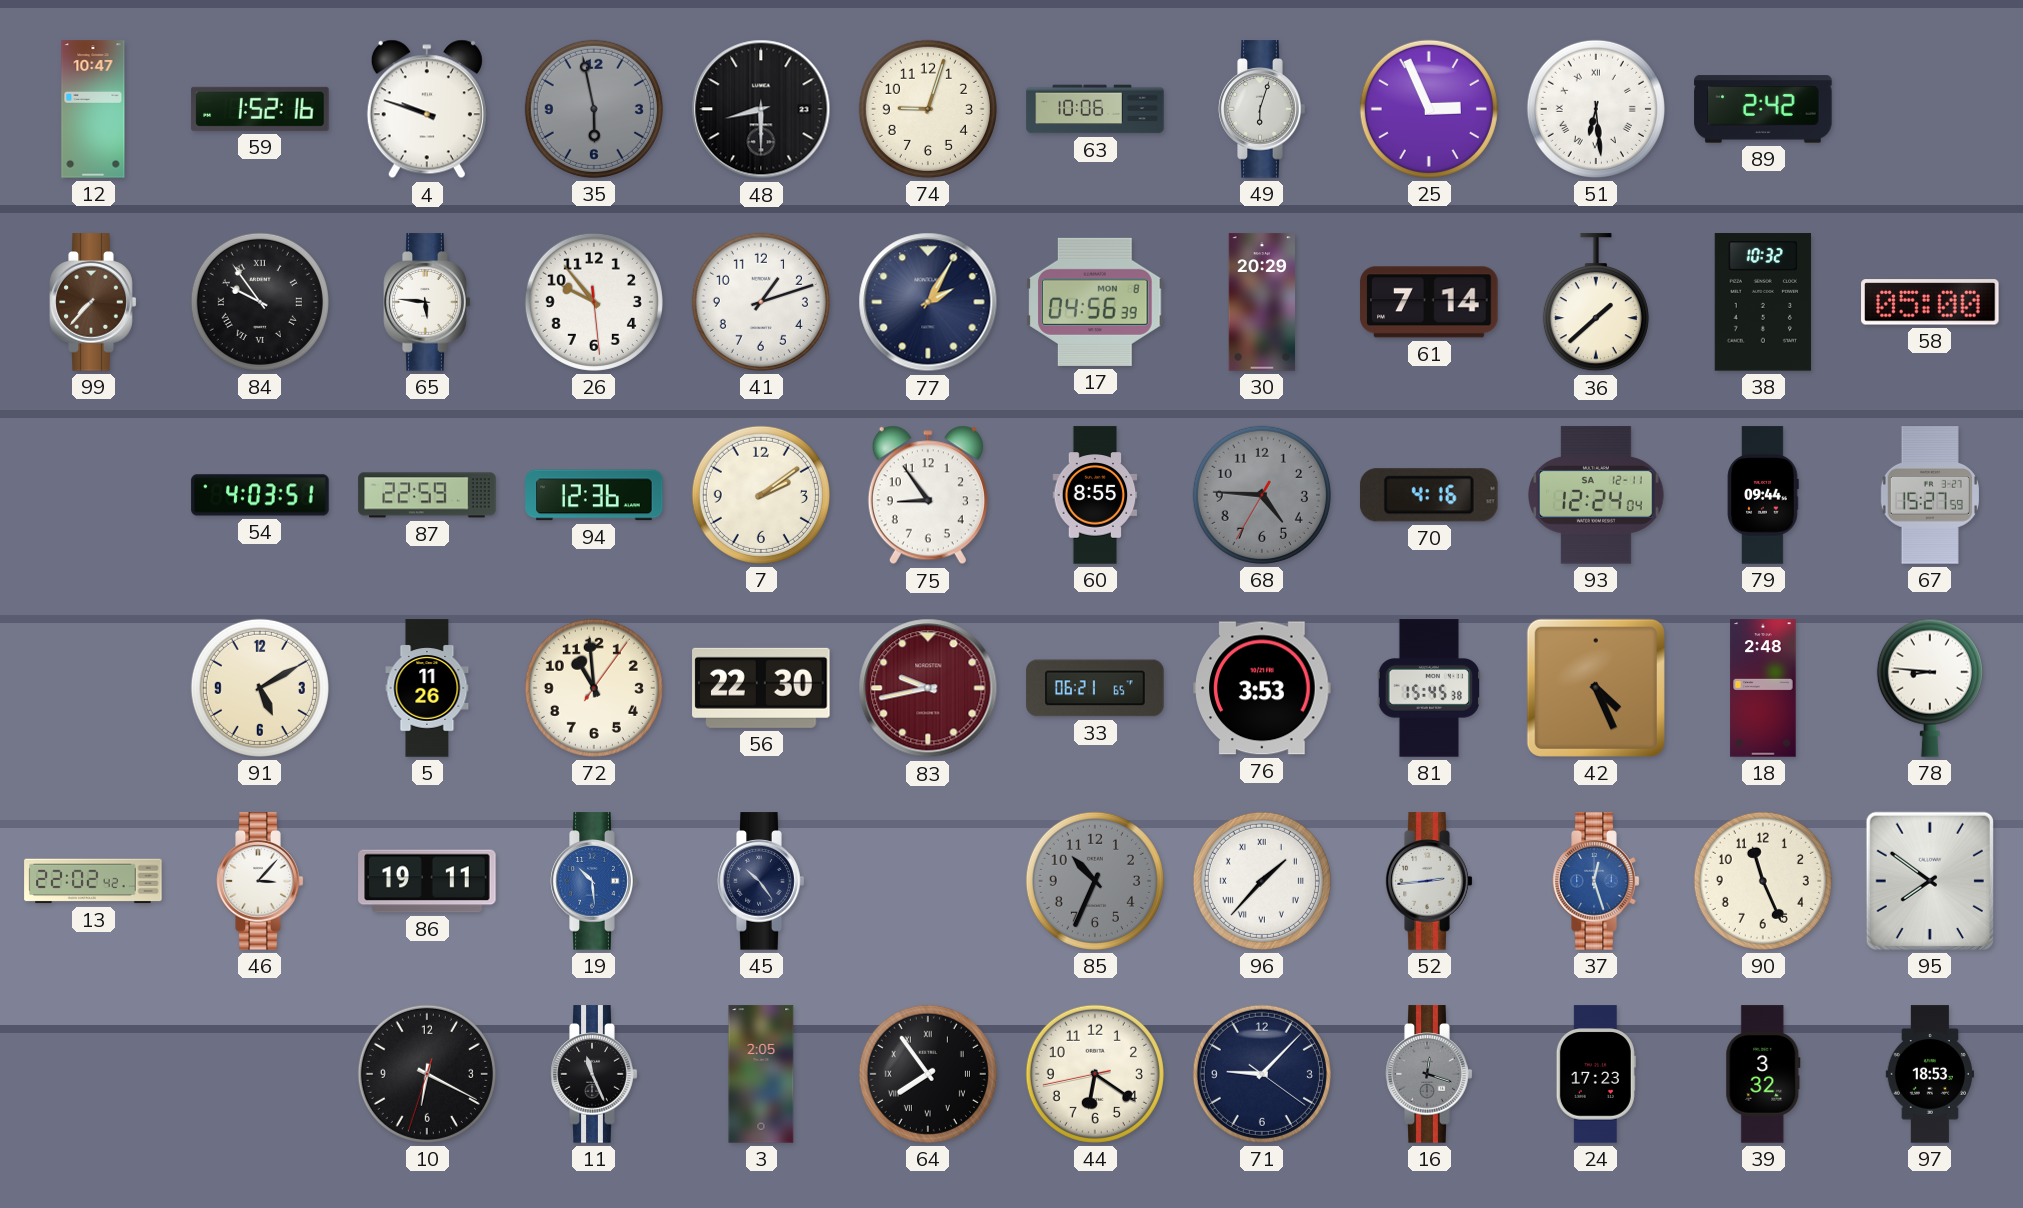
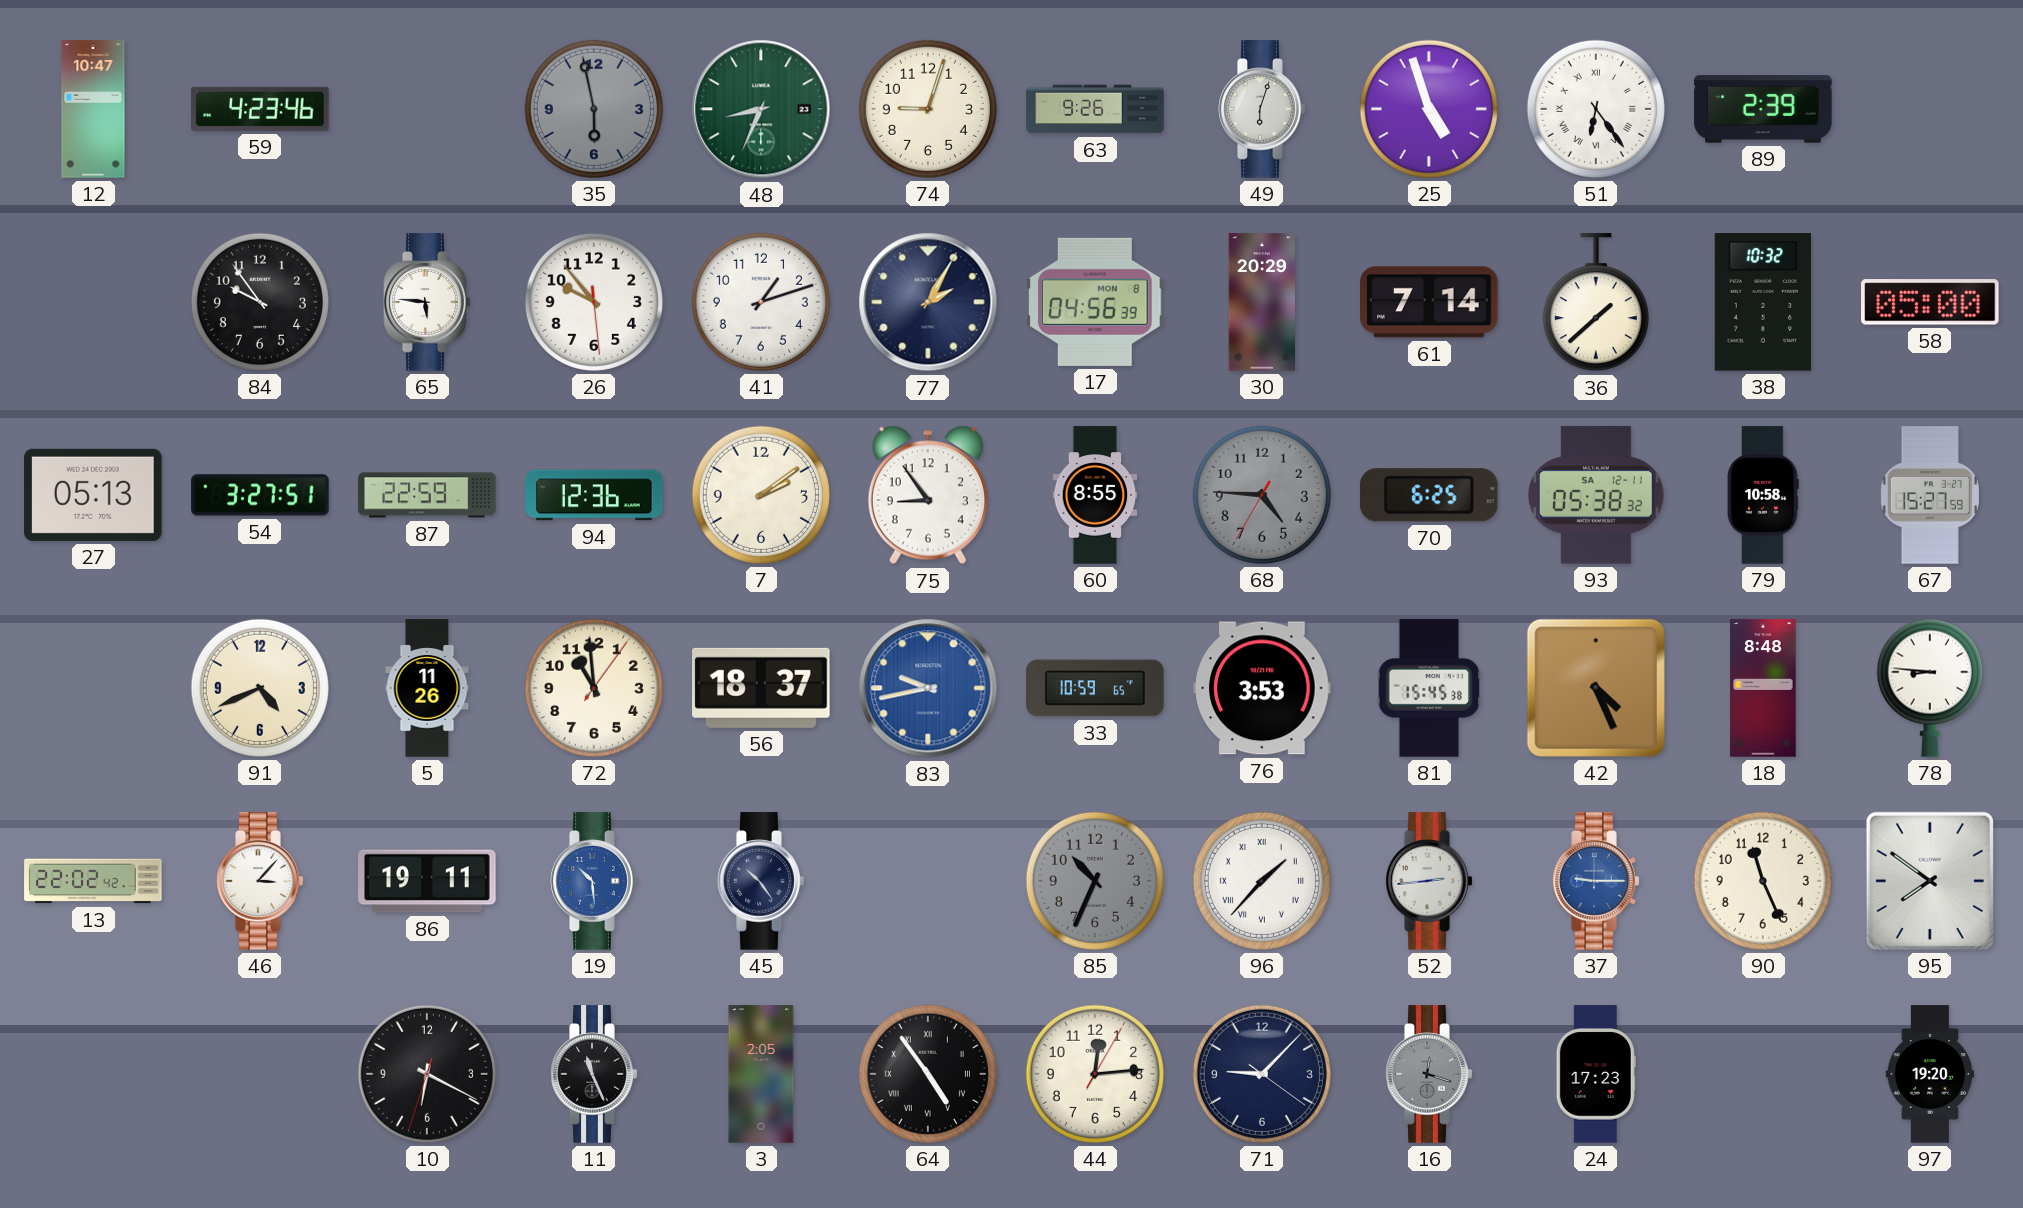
59: 1:52 -> 4:23 (260, 109)
4: 9:48 -> none (427, 109)
48: 8:30 -> 8:34 (761, 109)
48 dial: black -> green (761, 109)
63: 10:06 -> 9:26 (1095, 109)
25: 2:56 -> 4:57 (1429, 109)
51: 6:29 -> 6:24 (1596, 109)
89: 2:42 -> 2:39 (1763, 109)
99: 7:37 -> none (93, 302)
84 numerals: Roman -> Arabic (260, 302)
27: none -> 05:13 (93, 495)
54: 4:03 -> 3:27 (260, 495)
70: 4:16 -> 6:25 (1429, 495)
93: 12:24 -> 05:38 (1596, 495)
79: 09:44 -> 10:58 (1763, 495)
91: 5:10 -> 4:41 (260, 688)
56: 22:30 -> 18:37 (761, 688)
83 dial: burgundy -> blue (928, 688)
33: 06:21 -> 10:59 (1095, 688)
18: 2:48 -> 8:48 (1763, 688)
37: 12:27 -> 9:15 (1596, 881)
64: 7:54 -> 4:54 (928, 1074)
44: 6:20 -> 12:14 (1095, 1074)
39: 3:32 -> none (1763, 1074)
97: 18:53 -> 19:20 (1929, 1074)
